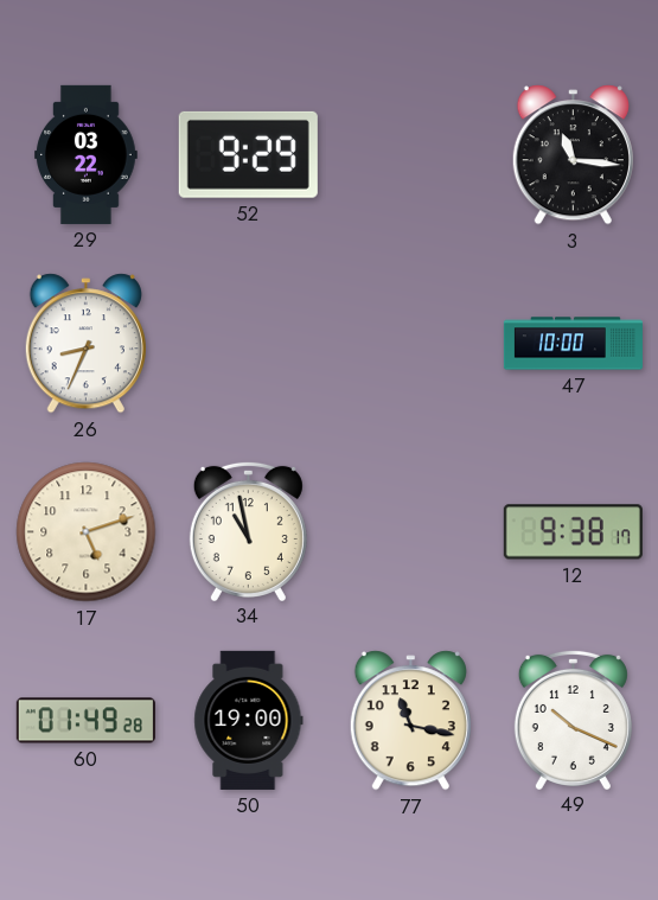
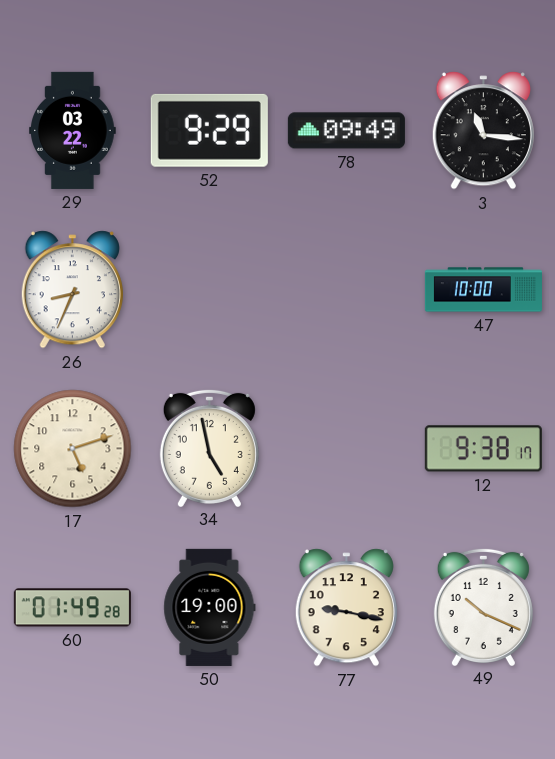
78: none -> 09:49 (346, 131)
34: 10:58 -> 4:58 (209, 447)
77: 11:17 -> 9:17 (346, 608)
